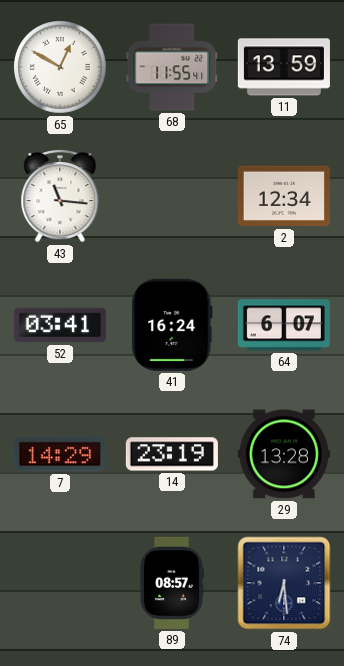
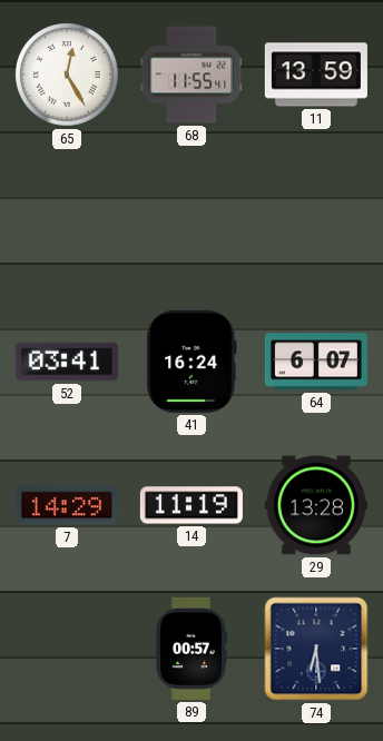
65: 12:50 -> 12:25 (68, 76)
43: 11:16 -> none (60, 197)
2: 12:34 -> none (284, 196)
14: 23:19 -> 11:19 (191, 505)
89: 08:57 -> 00:57 (191, 649)
